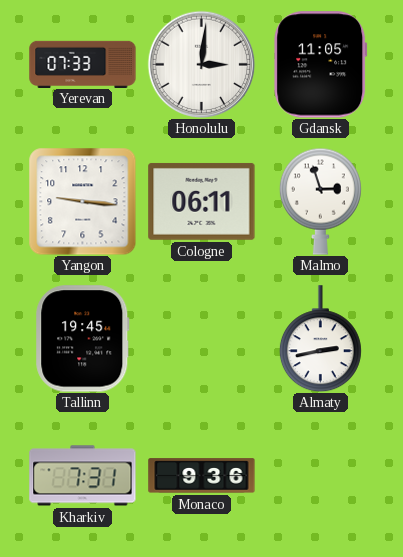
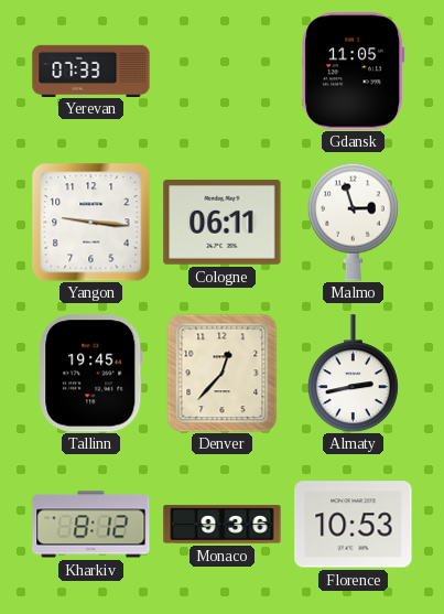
Honolulu: 3:01 -> none (201, 64)
Denver: none -> 12:37 (223, 373)
Kharkiv: 7:31 -> 8:12 (91, 525)
Florence: none -> 10:53 (354, 525)
